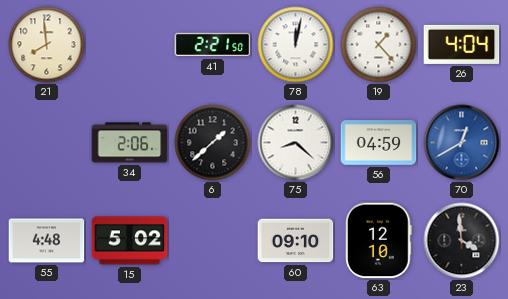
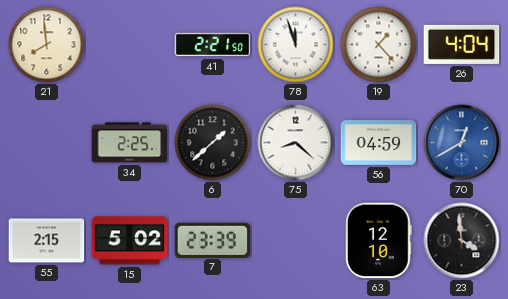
78: 12:02 -> 11:57 (296, 45)
34: 2:06 -> 2:25 (130, 143)
55: 4:48 -> 2:15 (47, 241)
7: none -> 23:39 (213, 240)
60: 09:10 -> none (296, 241)
